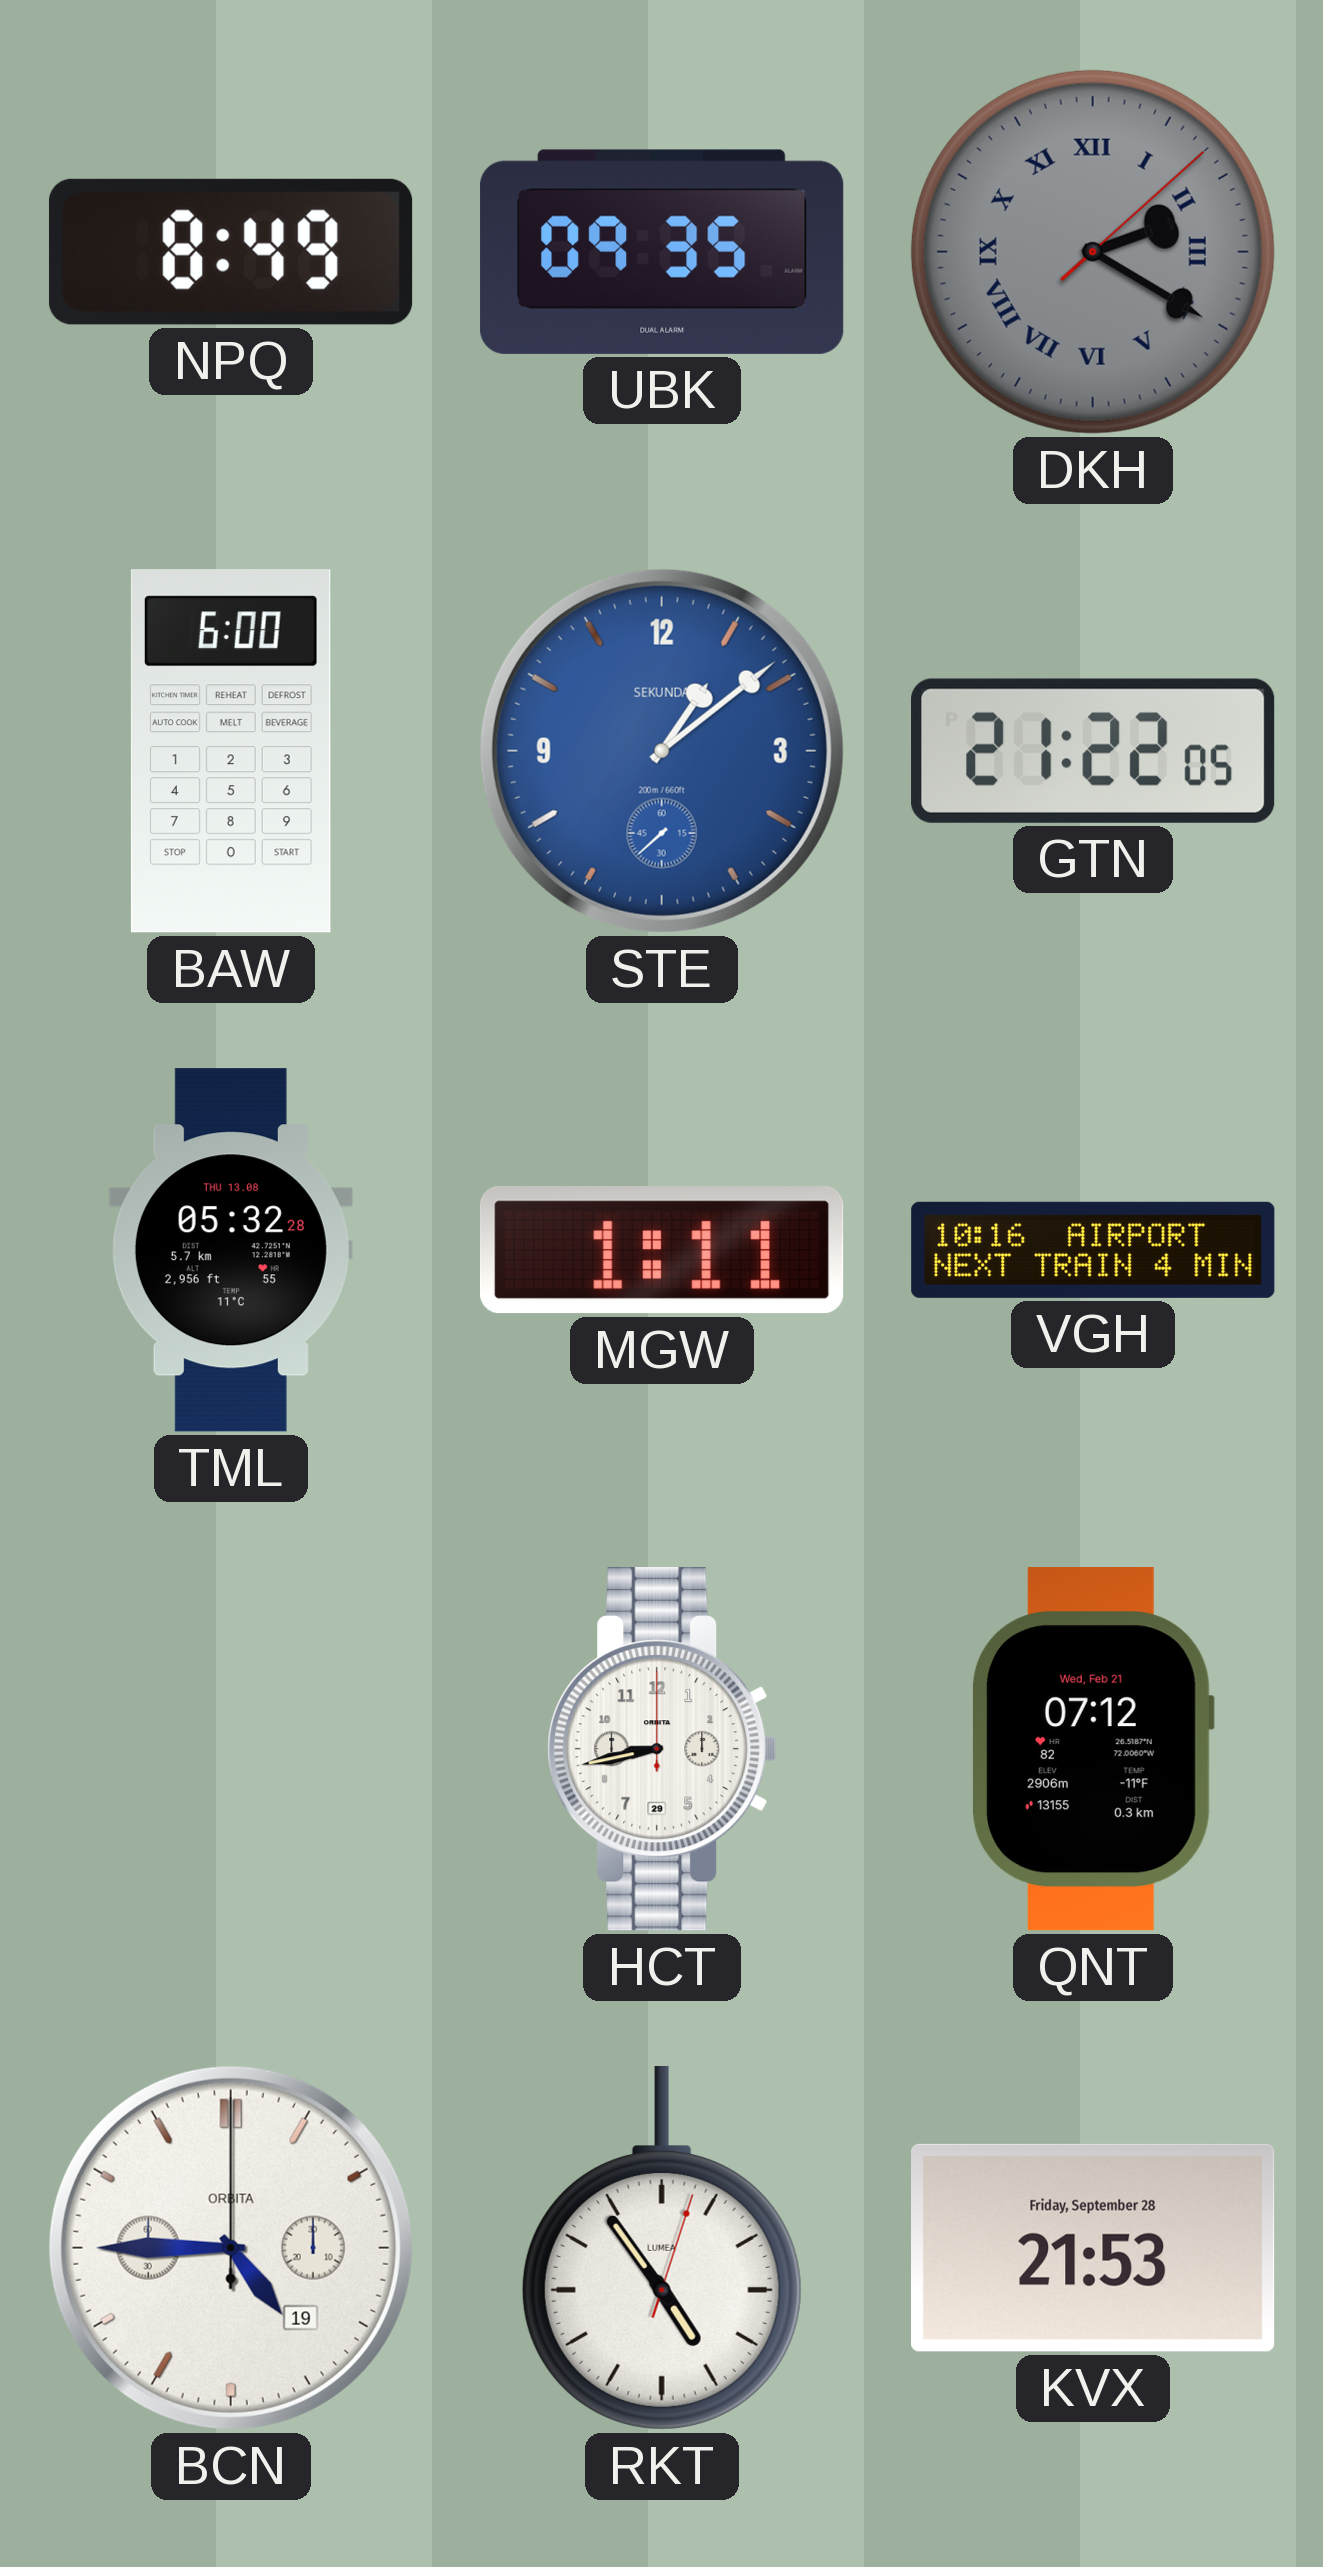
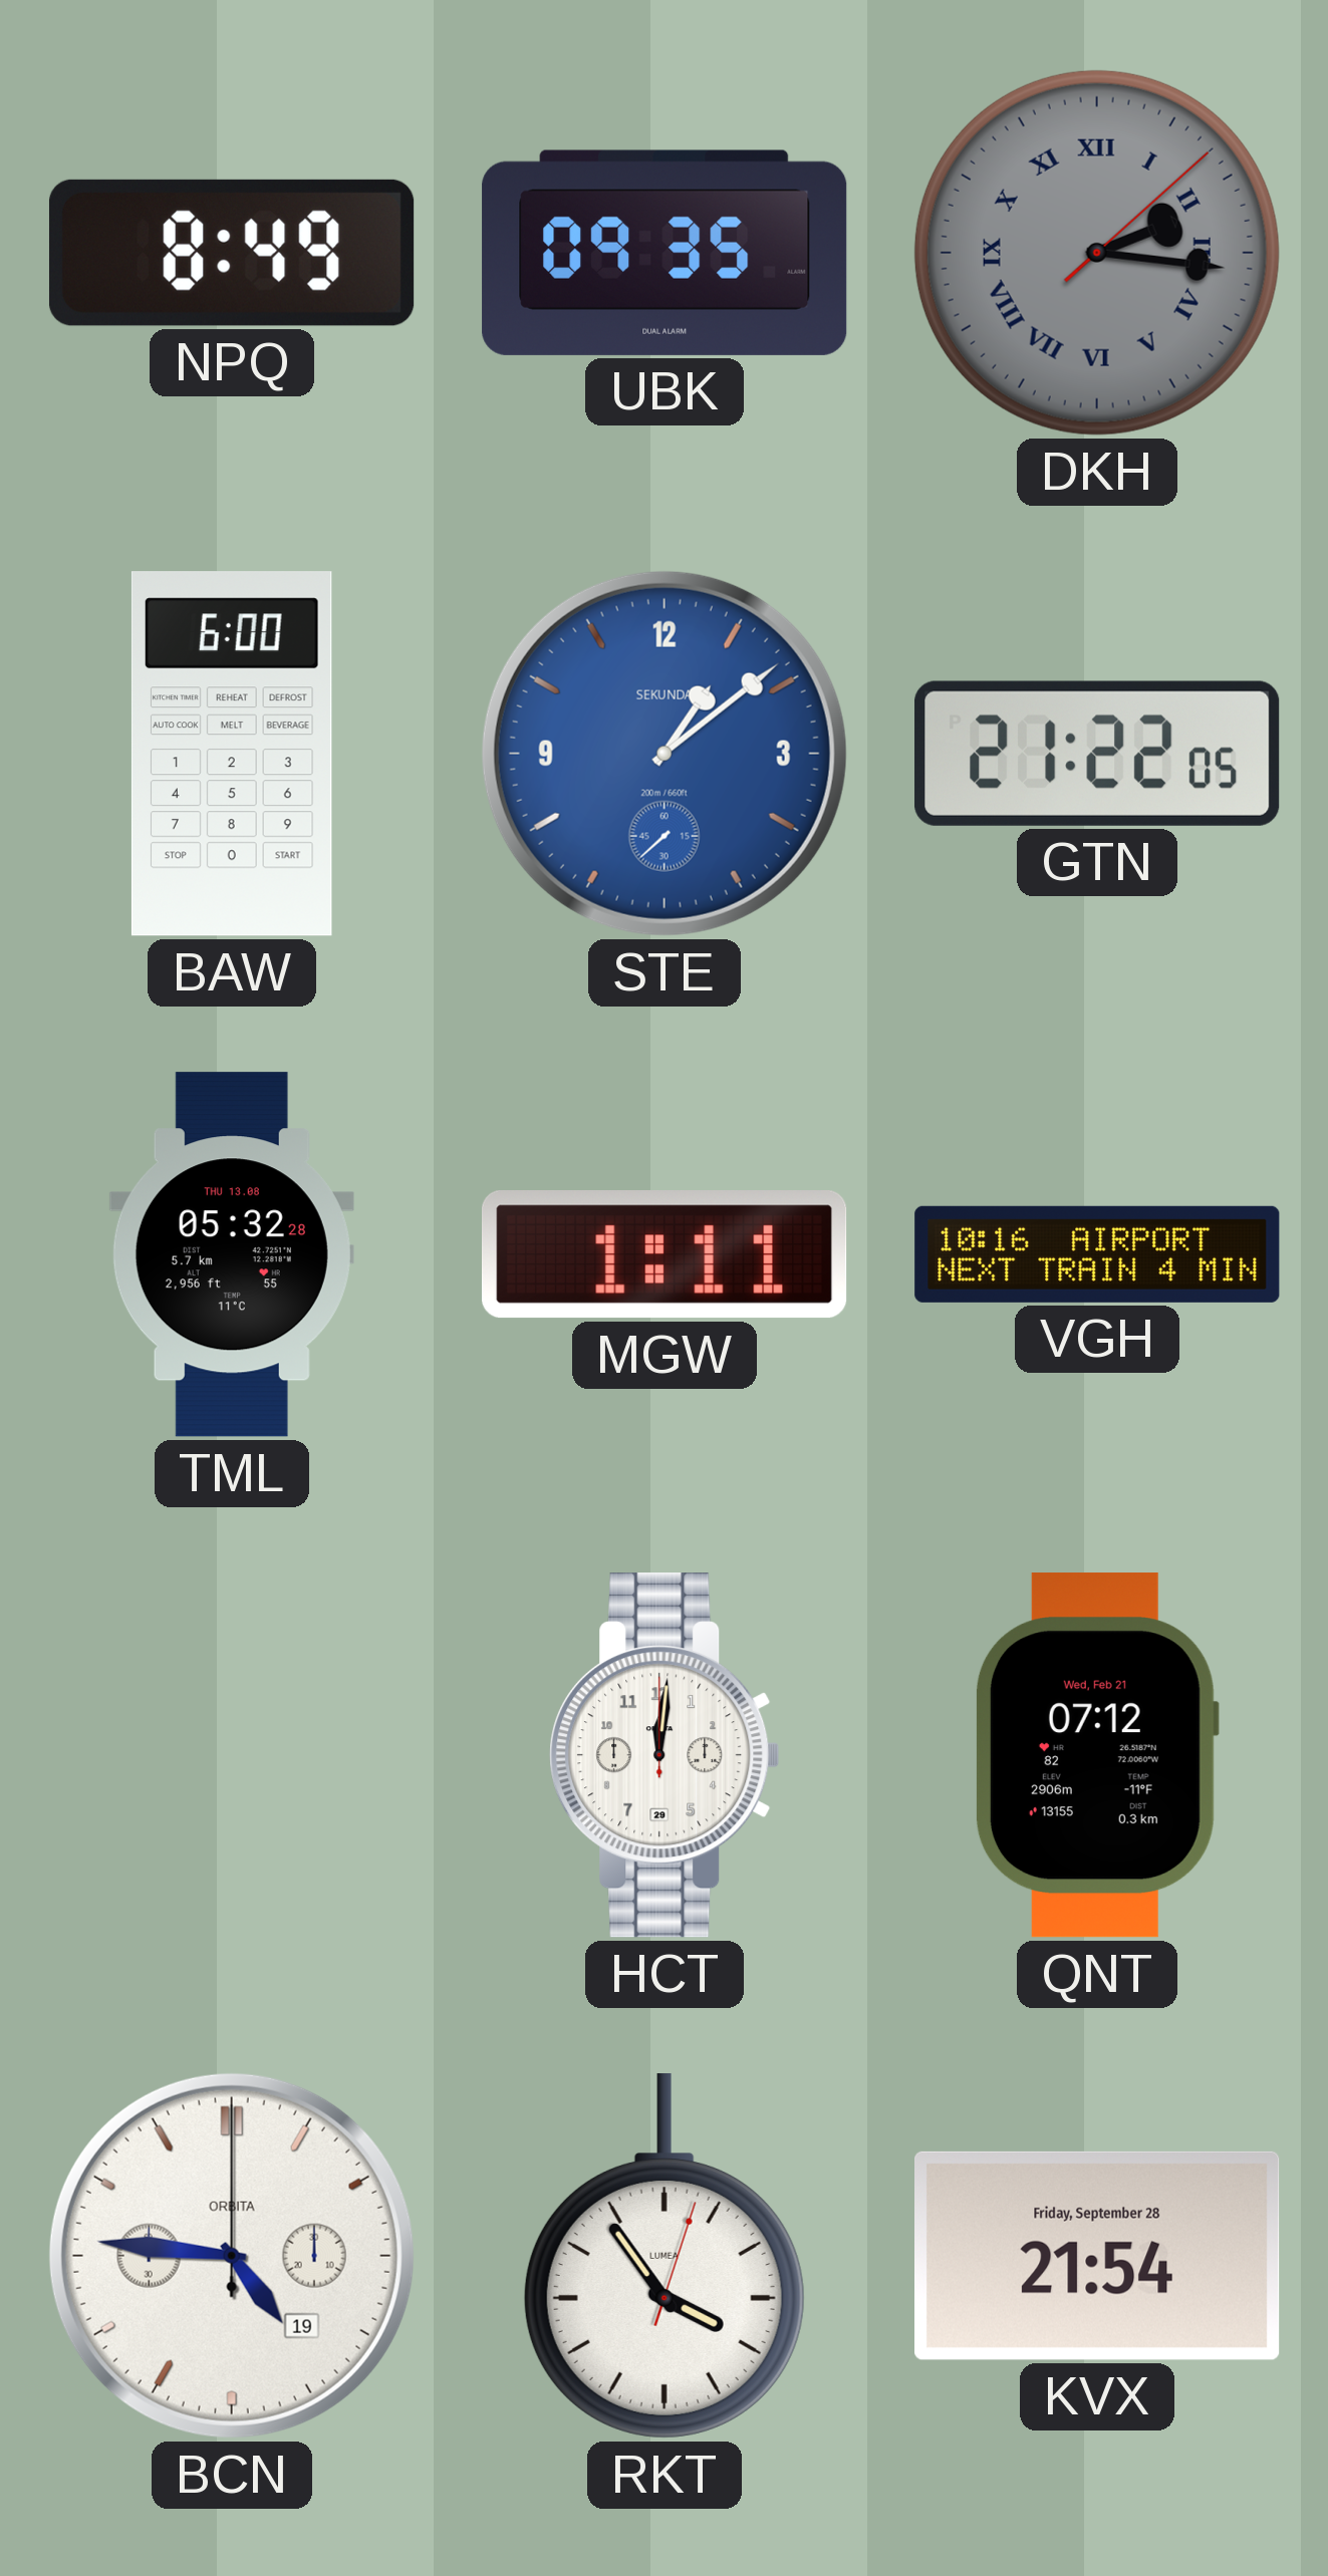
DKH: 2:20 -> 2:16 (1097, 253)
HCT: 8:43 -> 12:01 (665, 1755)
BCN: 4:45 -> 4:46 (232, 2256)
RKT: 4:54 -> 3:54 (665, 2256)
KVX: 21:53 -> 21:54 (1098, 2256)
